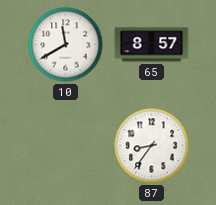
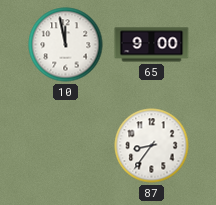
10: 11:40 -> 11:58 (66, 45)
65: 8:57 -> 9:00 (152, 45)
